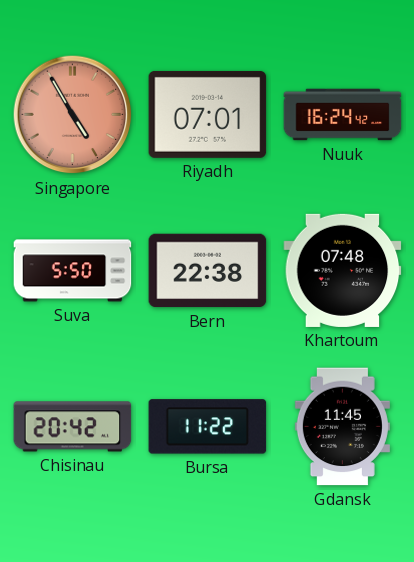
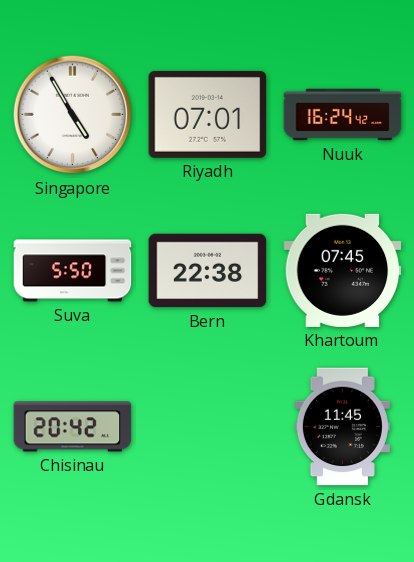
Singapore dial: salmon -> white (73, 115)
Khartoum: 07:48 -> 07:45 (343, 270)
Bursa: 11:22 -> none (208, 427)
